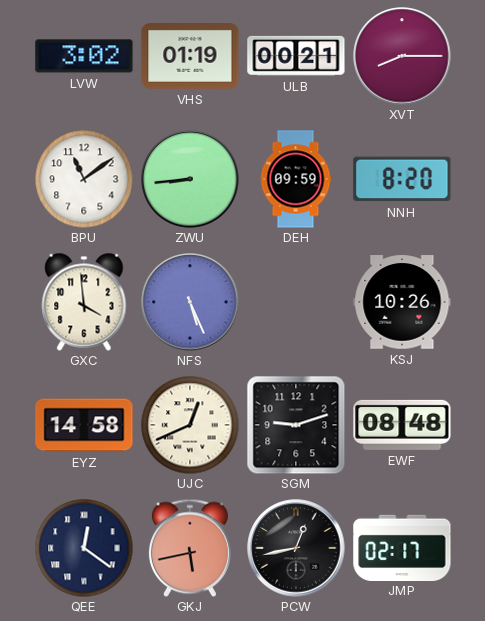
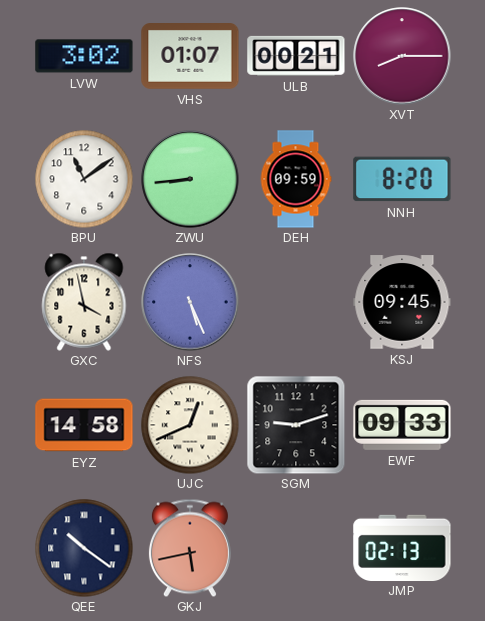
VHS: 01:19 -> 01:07 (190, 57)
GXC: 3:59 -> 3:58 (84, 302)
KSJ: 10:26 -> 09:45 (402, 302)
EWF: 08:48 -> 09:33 (402, 425)
QEE: 12:21 -> 10:21 (84, 548)
PCW: 12:43 -> none (296, 548)
JMP: 02:17 -> 02:13 (402, 547)
